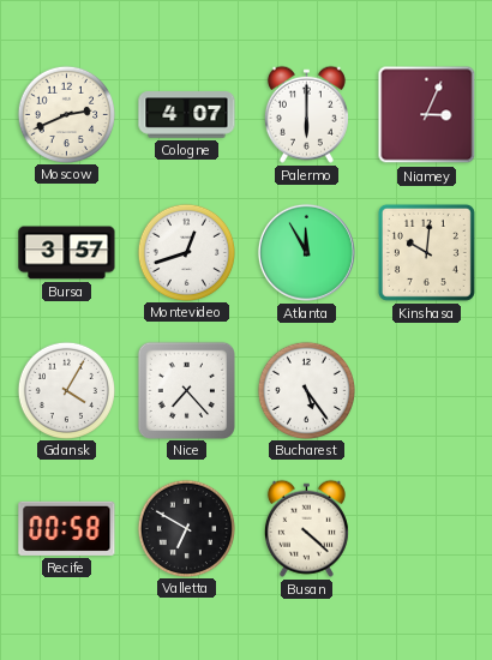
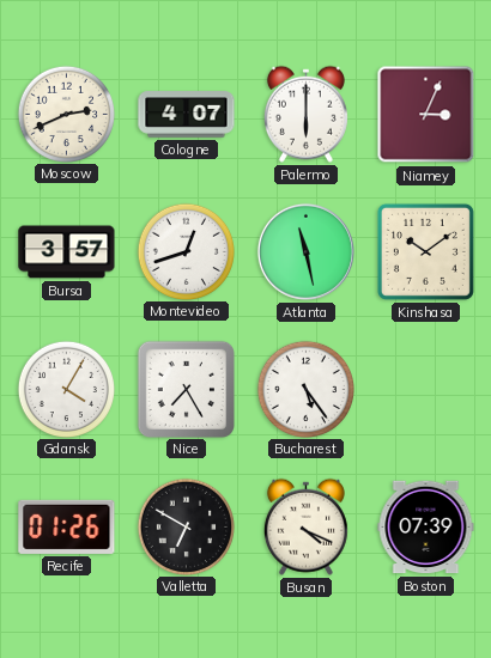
Atlanta: 11:55 -> 11:28 (305, 251)
Kinshasa: 10:01 -> 10:09 (425, 251)
Nice: 7:23 -> 7:25 (186, 389)
Recife: 00:58 -> 01:26 (67, 526)
Busan: 4:22 -> 4:19 (305, 526)
Boston: none -> 07:39 (426, 528)
